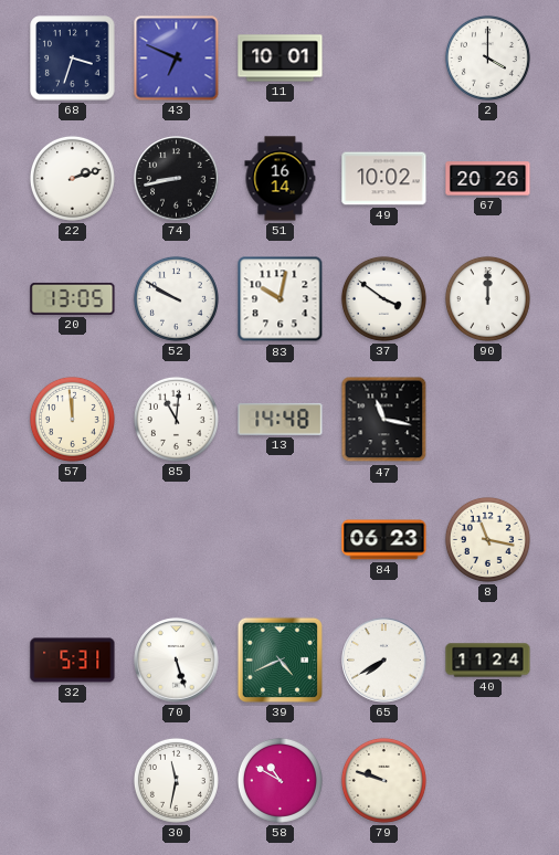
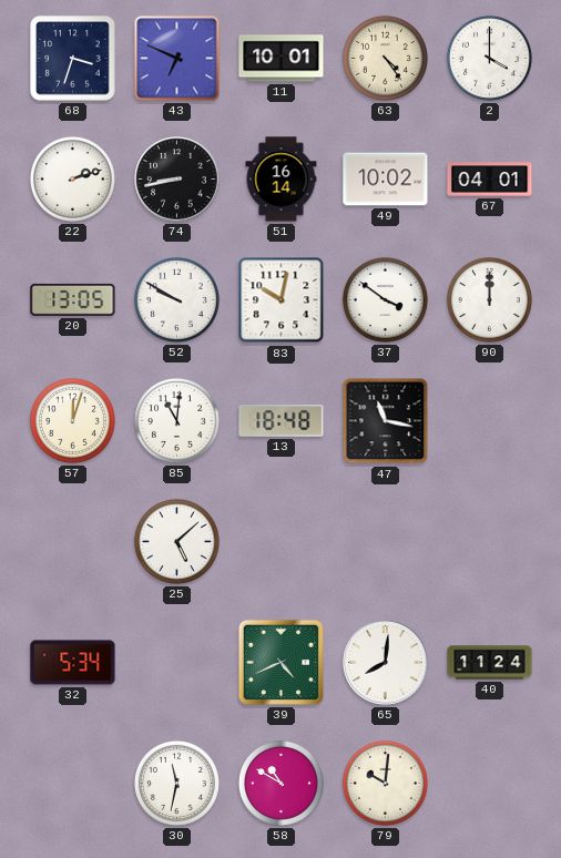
63: none -> 4:24 (385, 58)
67: 20:26 -> 04:01 (490, 180)
57: 11:59 -> 12:03 (72, 420)
13: 14:48 -> 18:48 (282, 421)
25: none -> 5:08 (176, 541)
84: 06:23 -> none (384, 540)
8: 11:17 -> none (487, 539)
32: 5:31 -> 5:34 (73, 663)
70: 5:27 -> none (177, 661)
65: 7:40 -> 8:01 (386, 663)
79: 9:48 -> 10:01 (385, 783)
